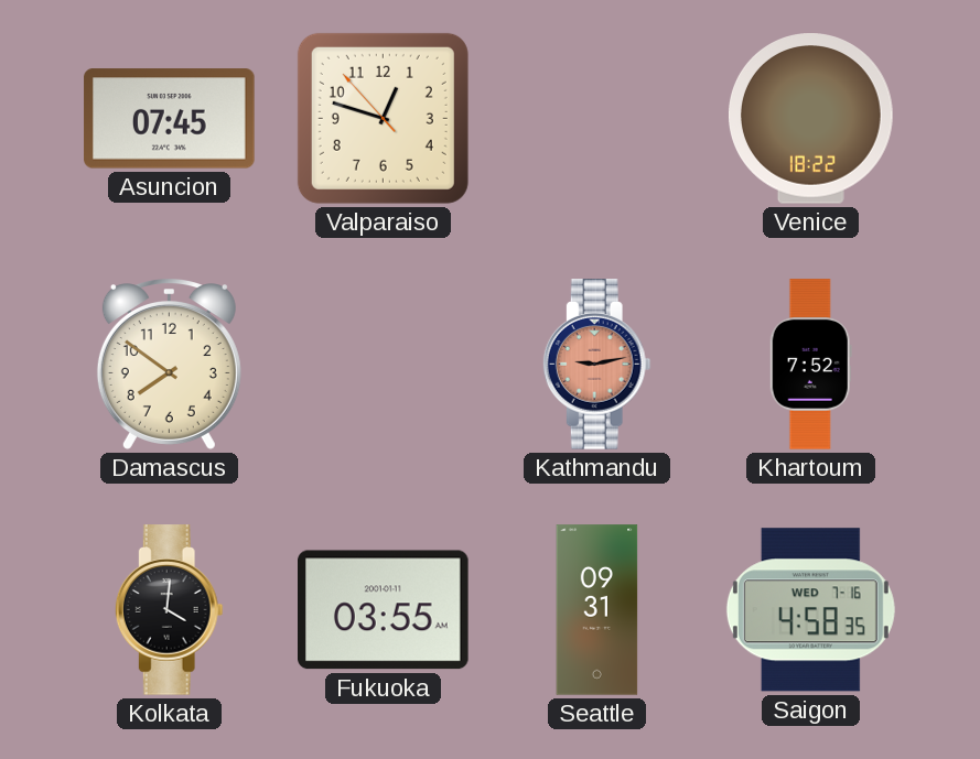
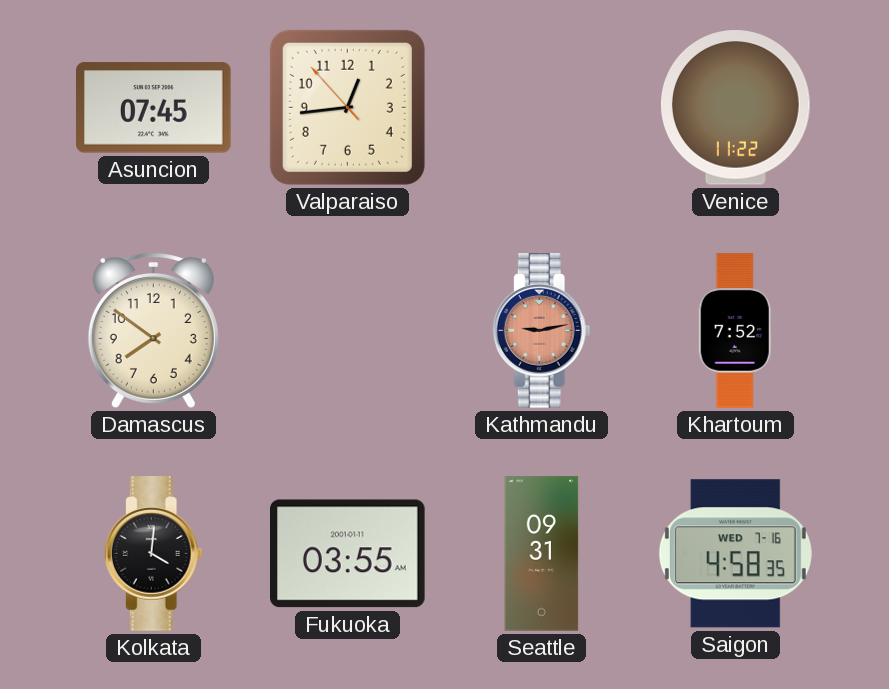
Valparaiso: 12:47 -> 12:43 (347, 107)
Venice: 18:22 -> 11:22 (735, 108)
